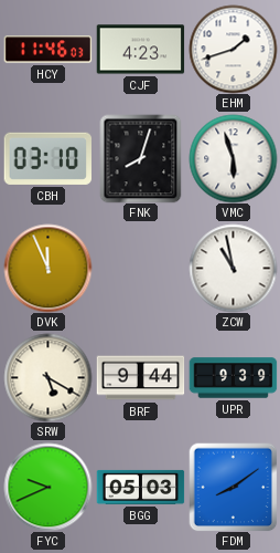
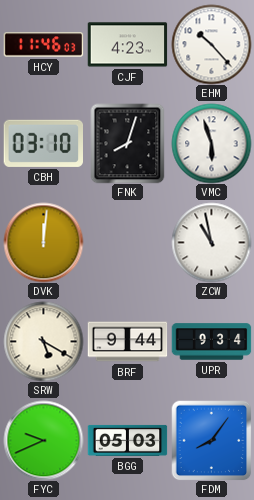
EHM: 1:42 -> 10:23 (211, 44)
DVK: 11:56 -> 12:01 (43, 242)
UPR: 9:39 -> 9:34 (211, 342)
FDM: 8:09 -> 8:06 (211, 440)
